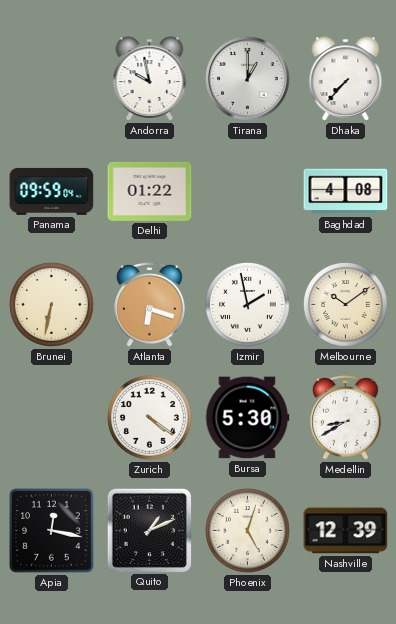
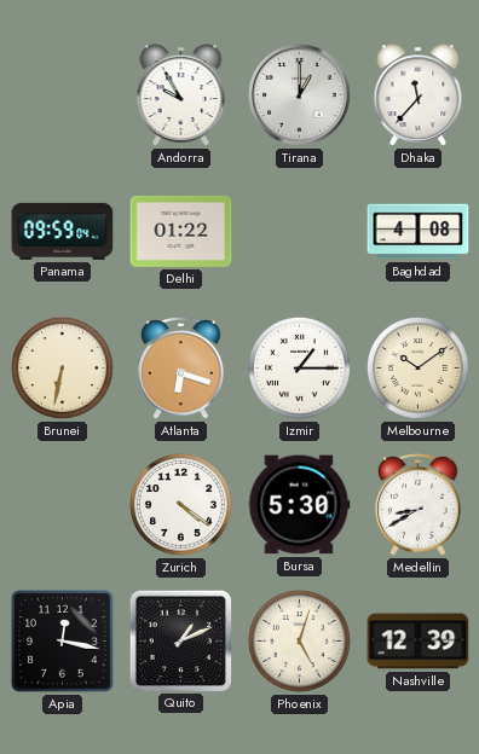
Andorra: 9:58 -> 9:55 (181, 95)
Dhaka: 7:37 -> 11:37 (419, 95)
Izmir: 1:58 -> 1:15 (300, 369)
